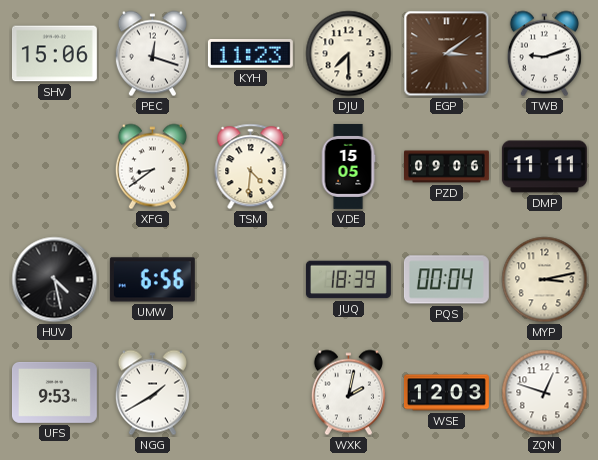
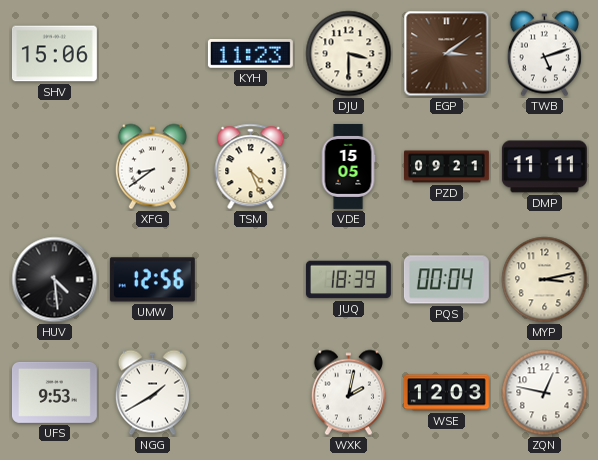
PEC: 12:18 -> none (152, 54)
DJU: 7:30 -> 3:30 (349, 54)
TWB: 9:12 -> 5:12 (544, 54)
TSM: 4:31 -> 4:26 (251, 167)
PZD: 09:06 -> 09:21 (447, 167)
HUV: 4:28 -> 4:29 (55, 280)
UMW: 6:56 -> 12:56 (152, 280)
ZQN: 12:48 -> 12:47 (545, 393)
